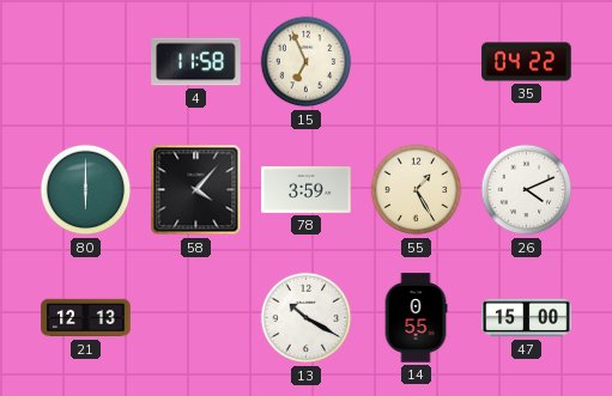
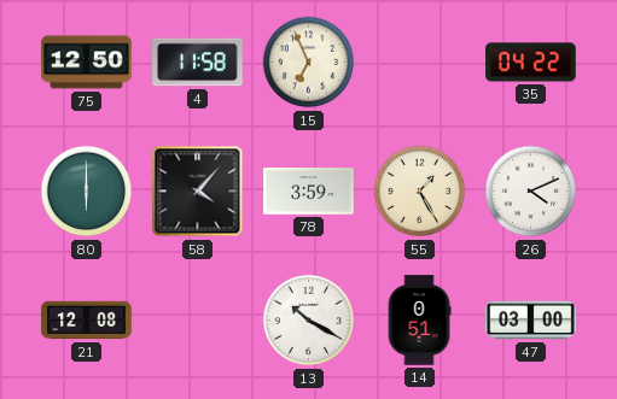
75: none -> 12:50 (87, 63)
21: 12:13 -> 12:08 (87, 321)
14: 0:55 -> 0:51 (419, 321)
47: 15:00 -> 03:00 (531, 321)
